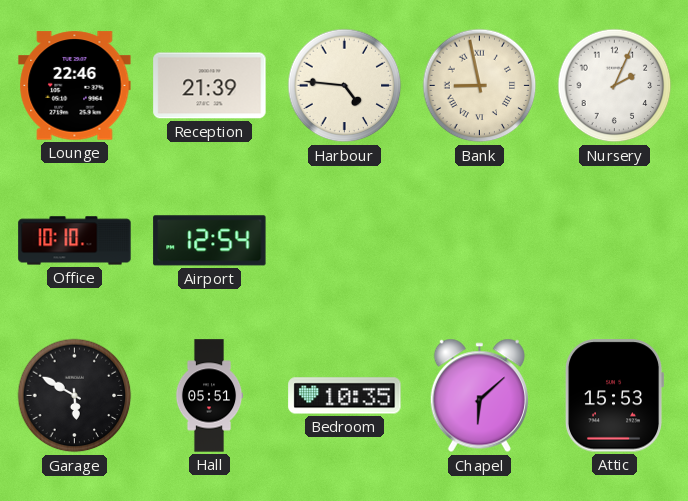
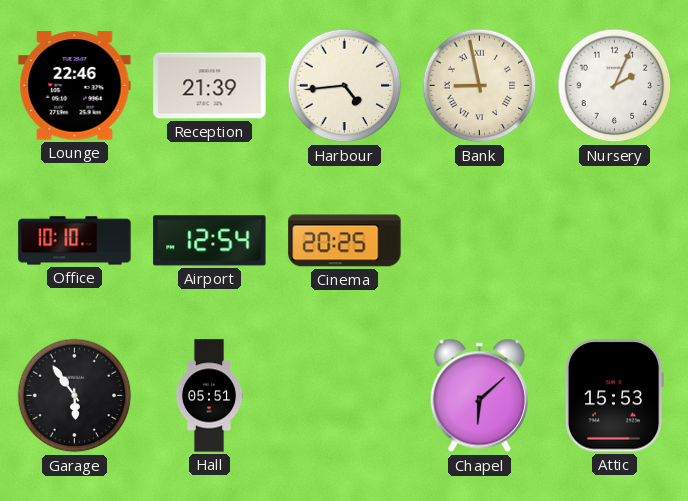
Harbour: 4:46 -> 4:44 (345, 86)
Cinema: none -> 20:25 (345, 241)
Garage: 5:50 -> 5:54 (75, 396)
Bedroom: 10:35 -> none (345, 396)
